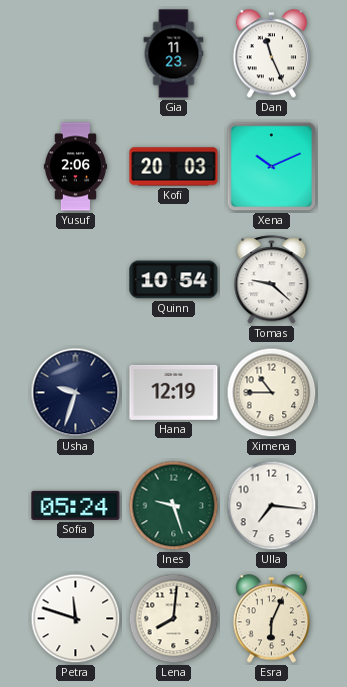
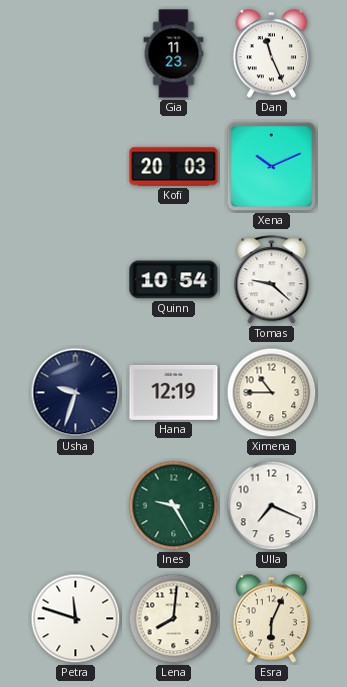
Yusuf: 2:06 -> none (75, 167)
Sofia: 05:24 -> none (76, 505)
Ines: 9:27 -> 9:25 (174, 506)
Ulla: 7:16 -> 7:19 (272, 506)
